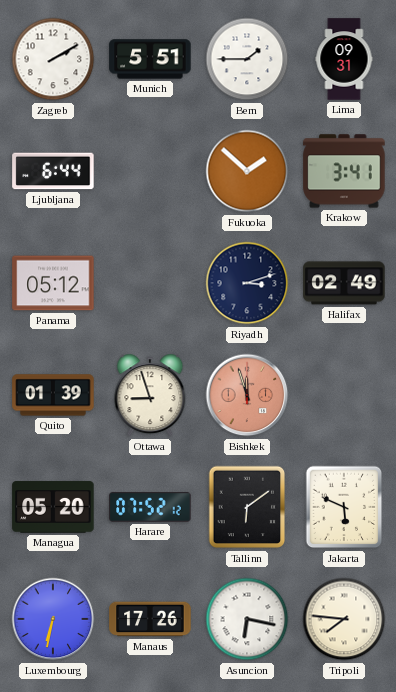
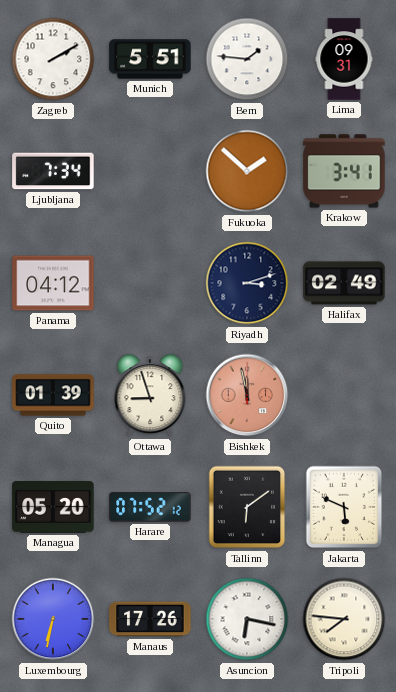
Bern: 1:45 -> 1:46 (247, 59)
Ljubljana: 6:44 -> 7:34 (53, 171)
Panama: 05:12 -> 04:12 (53, 283)
Bishkek: 11:57 -> 11:58 (247, 395)
